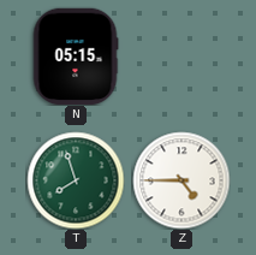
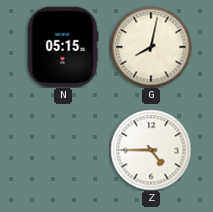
G: none -> 8:02 (151, 47)
T: 7:57 -> none (76, 180)
